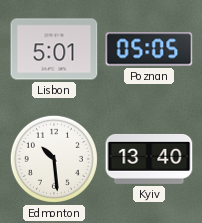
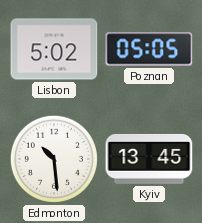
Lisbon: 5:01 -> 5:02 (54, 49)
Kyiv: 13:40 -> 13:45 (149, 159)
